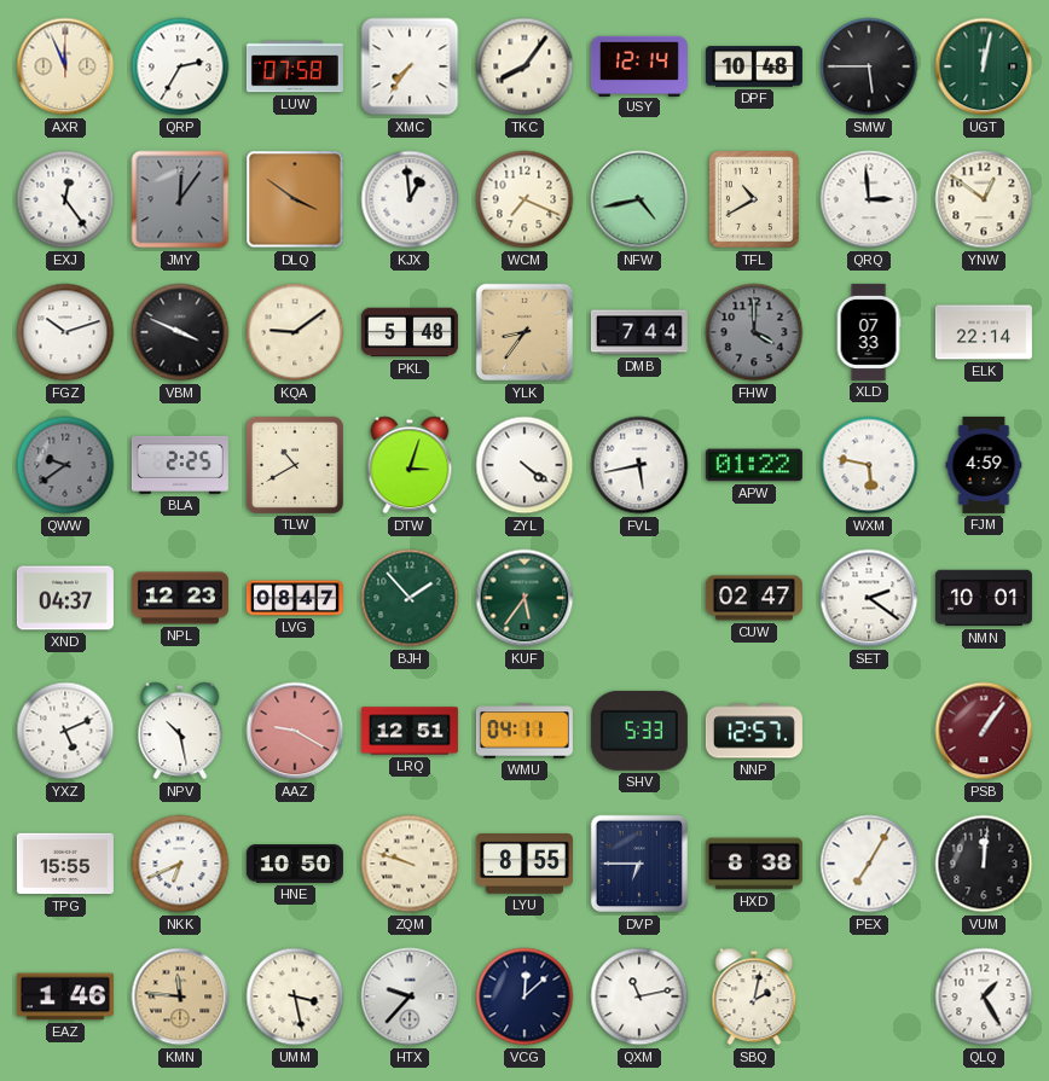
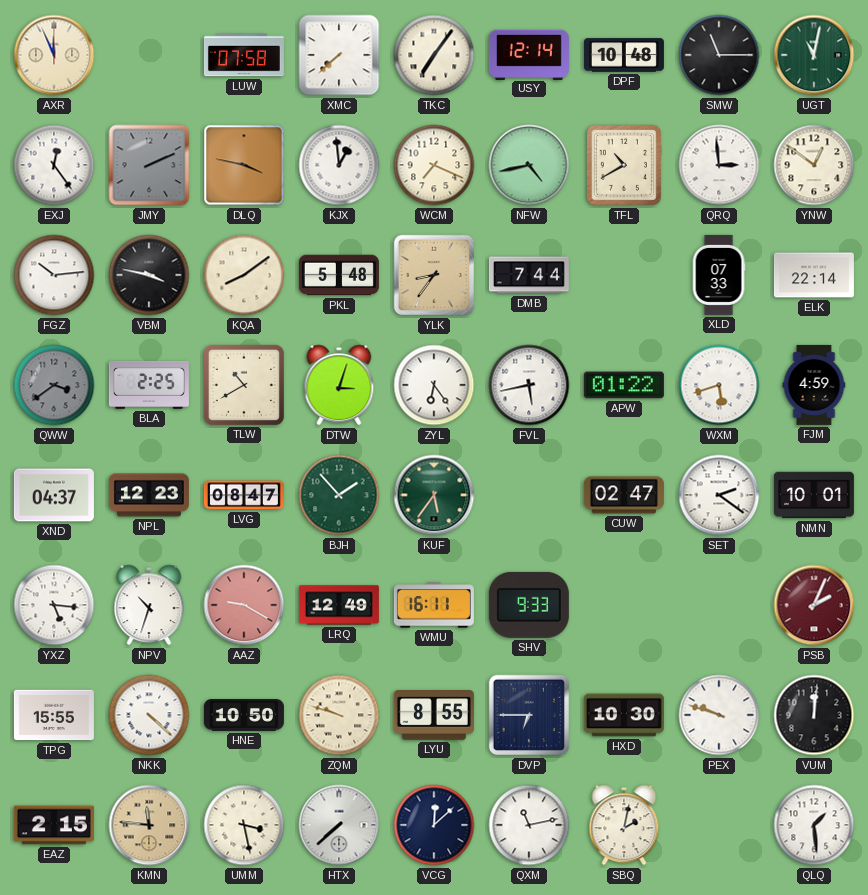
QRP: 2:35 -> none (180, 66)
XMC: 7:36 -> 7:38 (339, 55)
TKC: 8:06 -> 7:06 (434, 55)
SMW: 5:45 -> 11:15 (719, 55)
UGT: 12:02 -> 11:02 (814, 55)
JMY: 12:06 -> 2:11 (149, 165)
DLQ: 3:51 -> 3:47 (244, 165)
FGZ: 10:12 -> 10:14 (54, 275)
VBM: 3:49 -> 3:47 (149, 275)
KQA: 9:09 -> 8:09 (244, 275)
FHW: 4:00 -> none (754, 332)
QWW: 9:39 -> 3:39 (54, 385)
ZYL: 4:21 -> 6:24 (434, 385)
WXM: 5:47 -> 5:42 (719, 385)
YXZ: 5:11 -> 5:16 (54, 605)
NPV: 10:28 -> 10:33 (149, 605)
LRQ: 12:51 -> 12:49 (339, 605)
WMU: 04:11 -> 16:11 (434, 605)
SHV: 5:33 -> 9:33 (529, 605)
NNP: 12:57 -> none (754, 731)
PSB: 1:06 -> 2:04 (814, 605)
NKK: 6:41 -> 4:22 (149, 715)
HXD: 8:38 -> 10:30 (624, 715)
PEX: 7:05 -> 9:48 (719, 715)
EAZ: 1:46 -> 2:15 (54, 825)
HTX: 9:37 -> 7:38 (339, 825)
QLQ: 1:25 -> 1:29 (814, 825)
